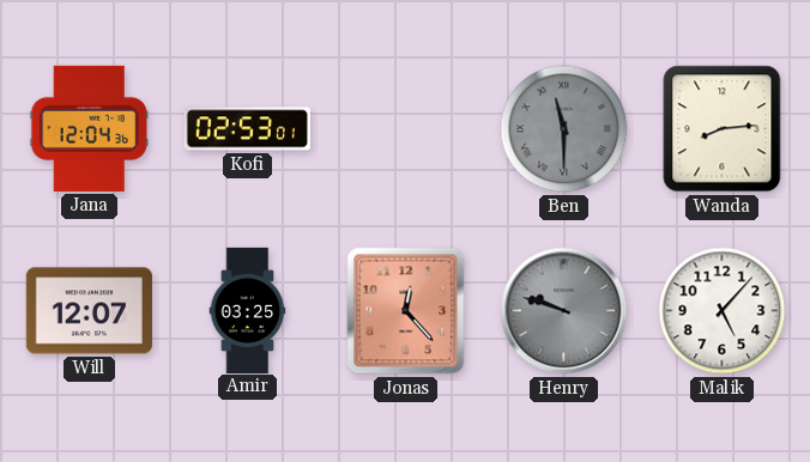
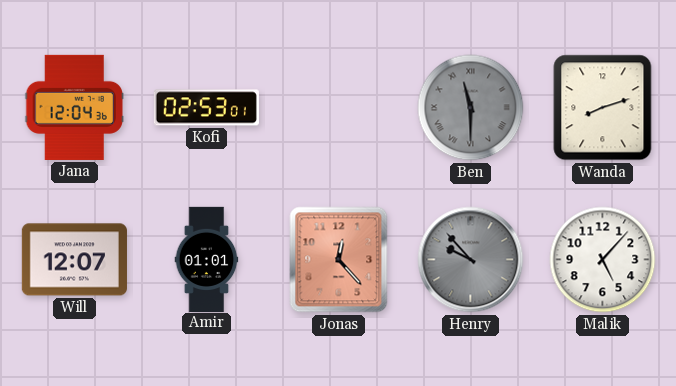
Wanda: 8:14 -> 8:12 (603, 108)
Amir: 03:25 -> 01:01 (207, 259)
Henry: 9:48 -> 9:53 (471, 260)
